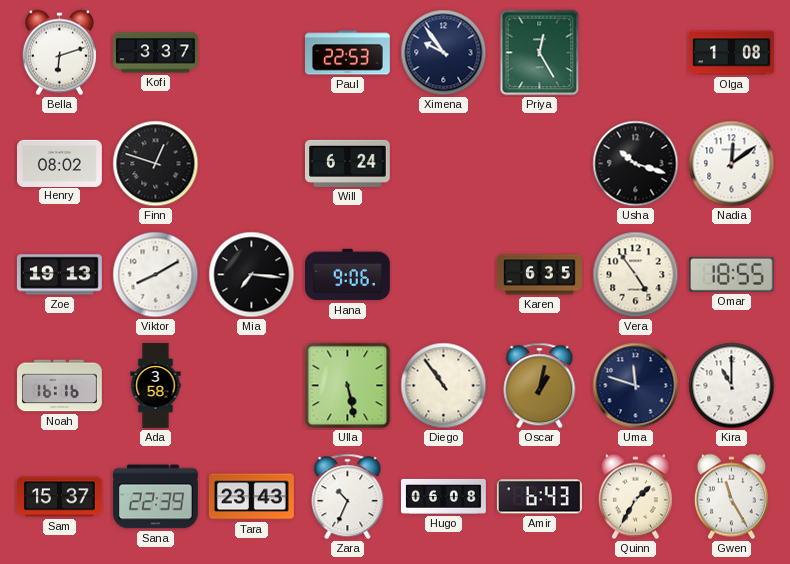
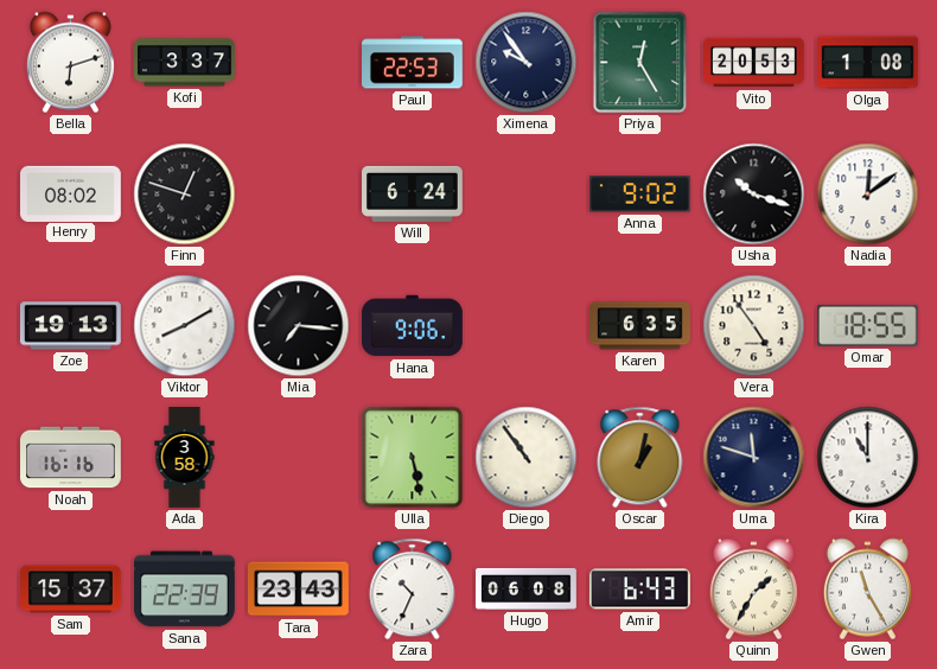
Vito: none -> 20:53 (754, 63)
Anna: none -> 9:02 (639, 195)
